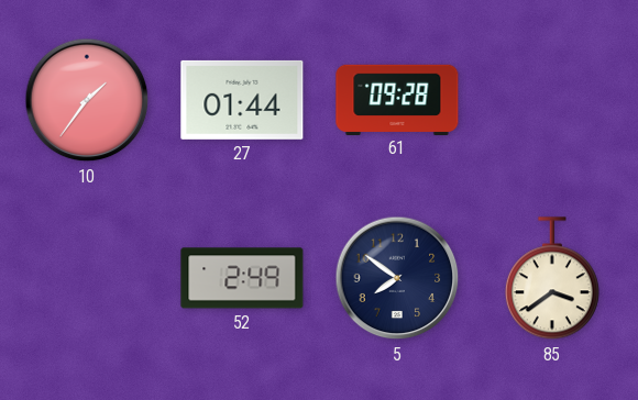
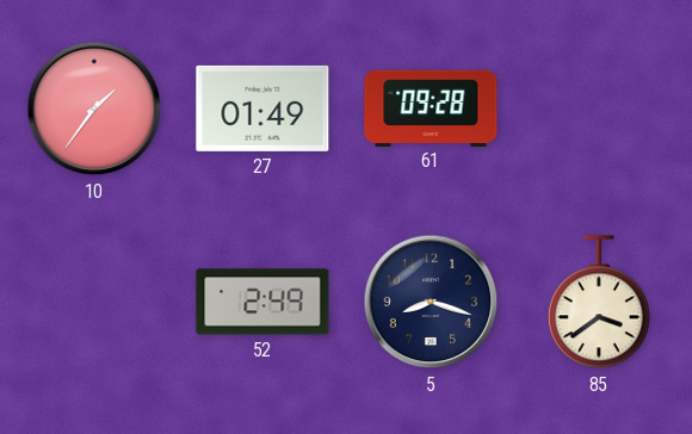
27: 01:44 -> 01:49 (262, 108)
5: 7:51 -> 8:18 (431, 302)
